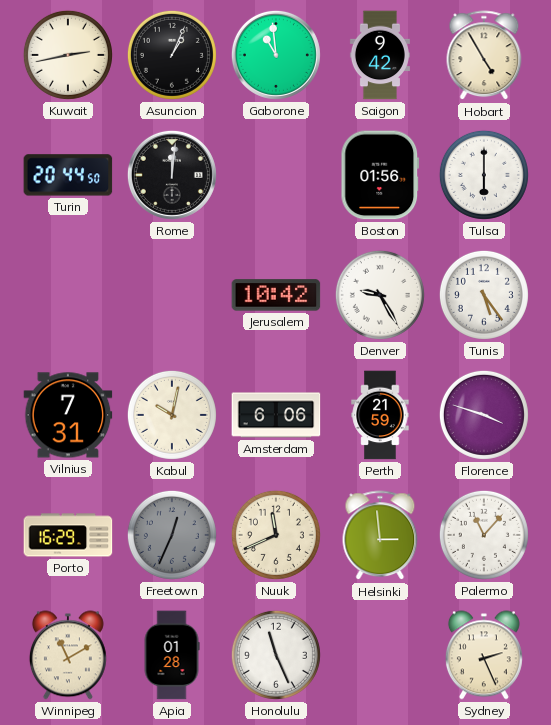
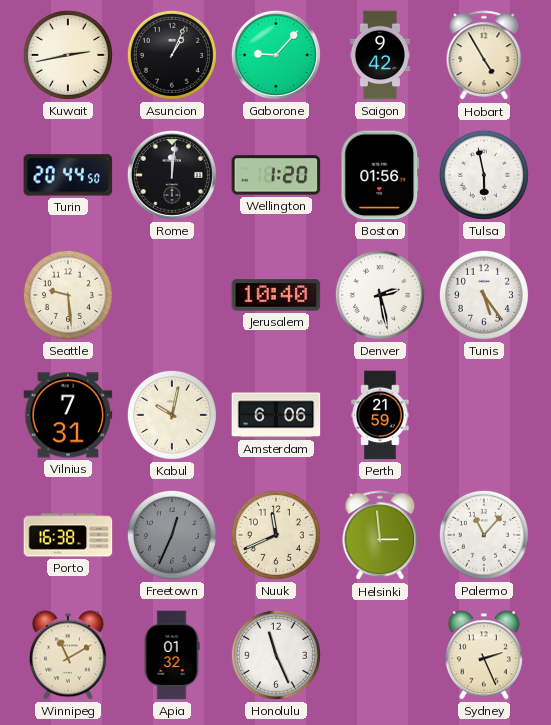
Gaborone: 10:59 -> 9:07 (276, 55)
Wellington: none -> 1:20 (276, 175)
Tulsa: 6:00 -> 5:58 (484, 175)
Seattle: none -> 9:29 (68, 295)
Jerusalem: 10:42 -> 10:40 (276, 295)
Denver: 9:25 -> 2:28 (380, 295)
Florence: 3:48 -> none (484, 415)
Porto: 16:29 -> 16:38 (68, 535)
Apia: 01:28 -> 01:32 (172, 655)
